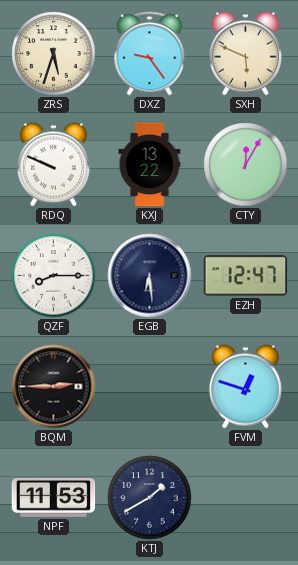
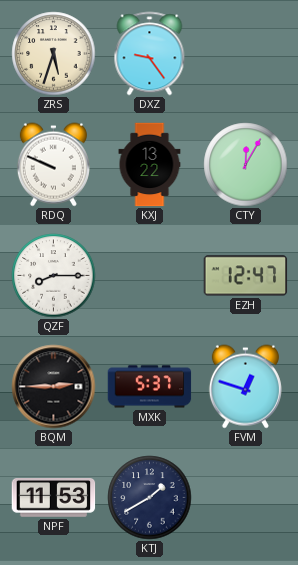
SXH: 5:49 -> none (245, 54)
EGB: 6:29 -> none (150, 276)
MXK: none -> 5:37 (150, 387)
